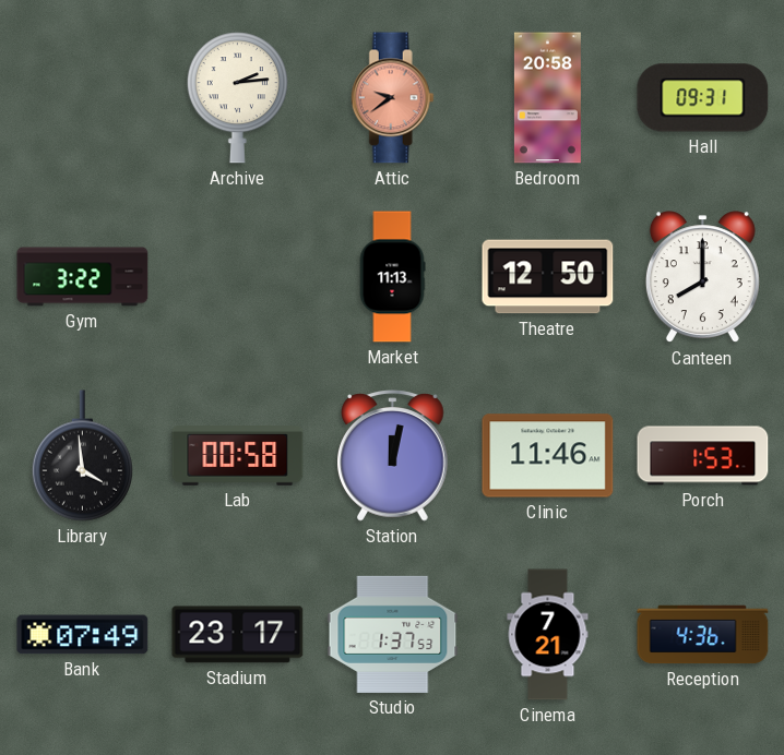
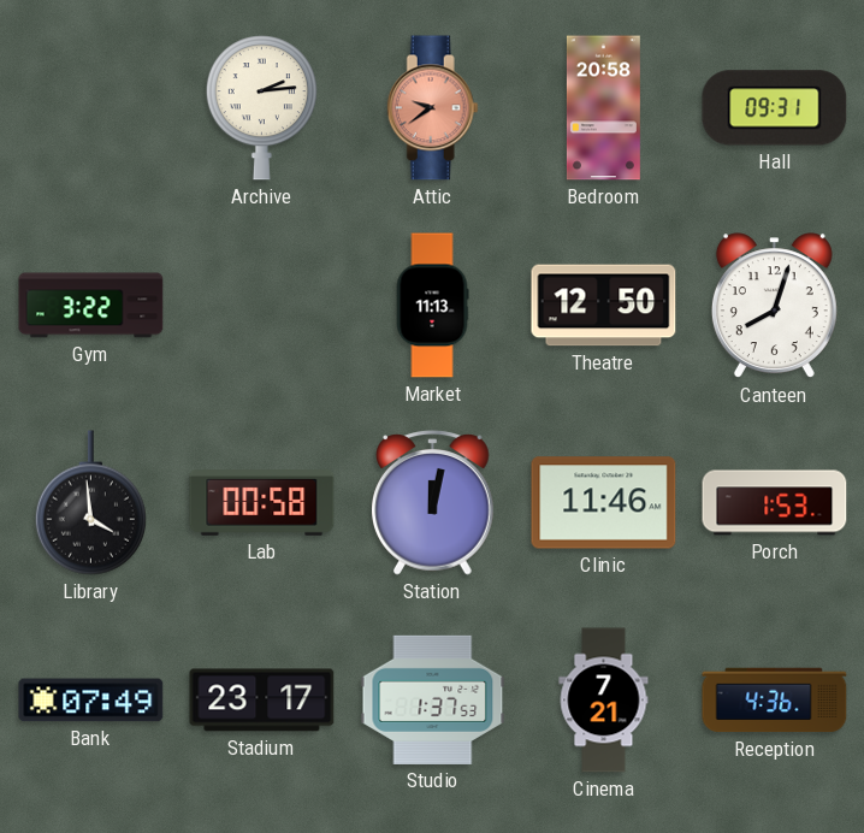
Canteen: 8:00 -> 8:03 (774, 306)
